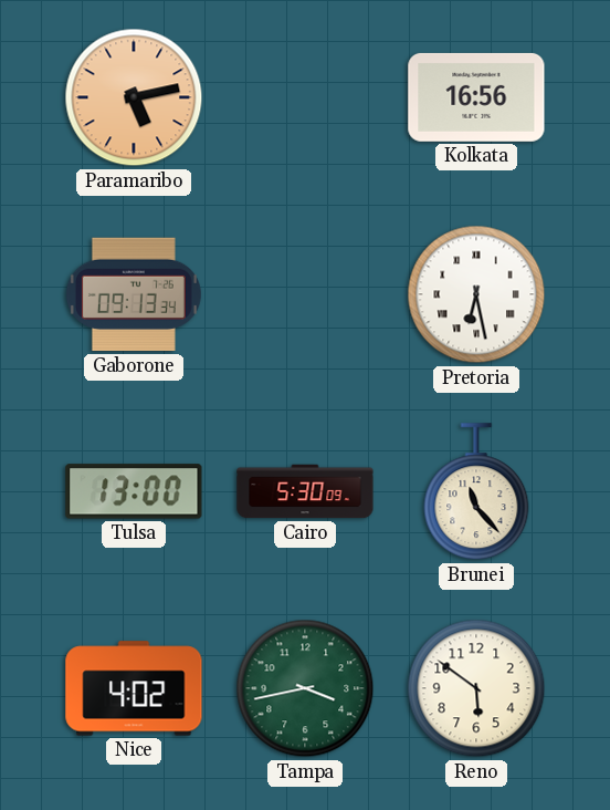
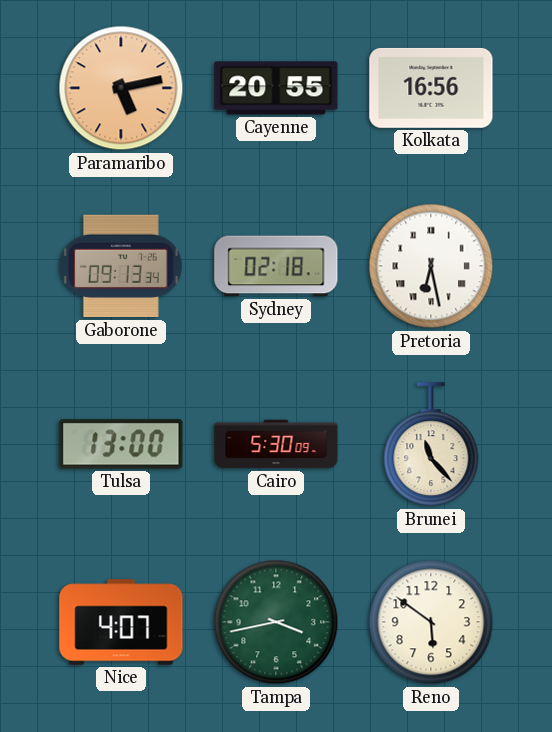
Cayenne: none -> 20:55 (276, 88)
Sydney: none -> 02:18 (276, 266)
Nice: 4:02 -> 4:07 (121, 622)
